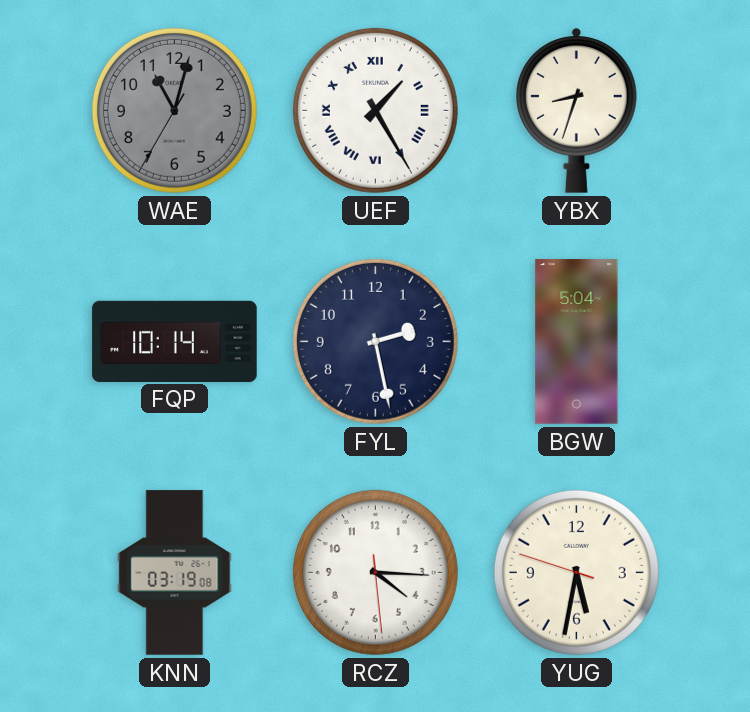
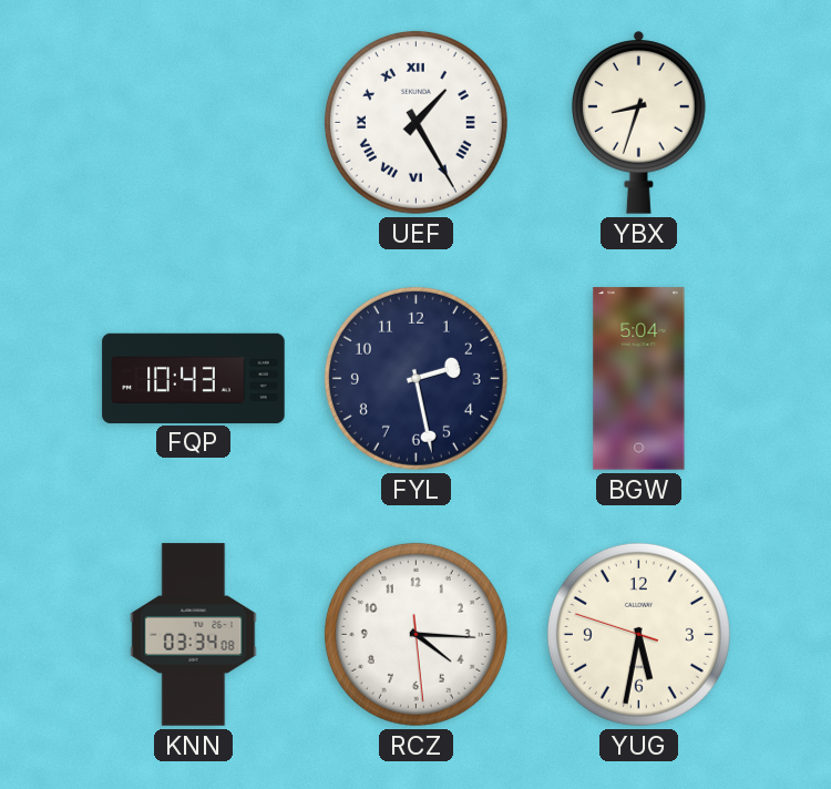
WAE: 11:02 -> none (174, 110)
FQP: 10:14 -> 10:43 (194, 378)
KNN: 03:19 -> 03:34 (194, 635)
